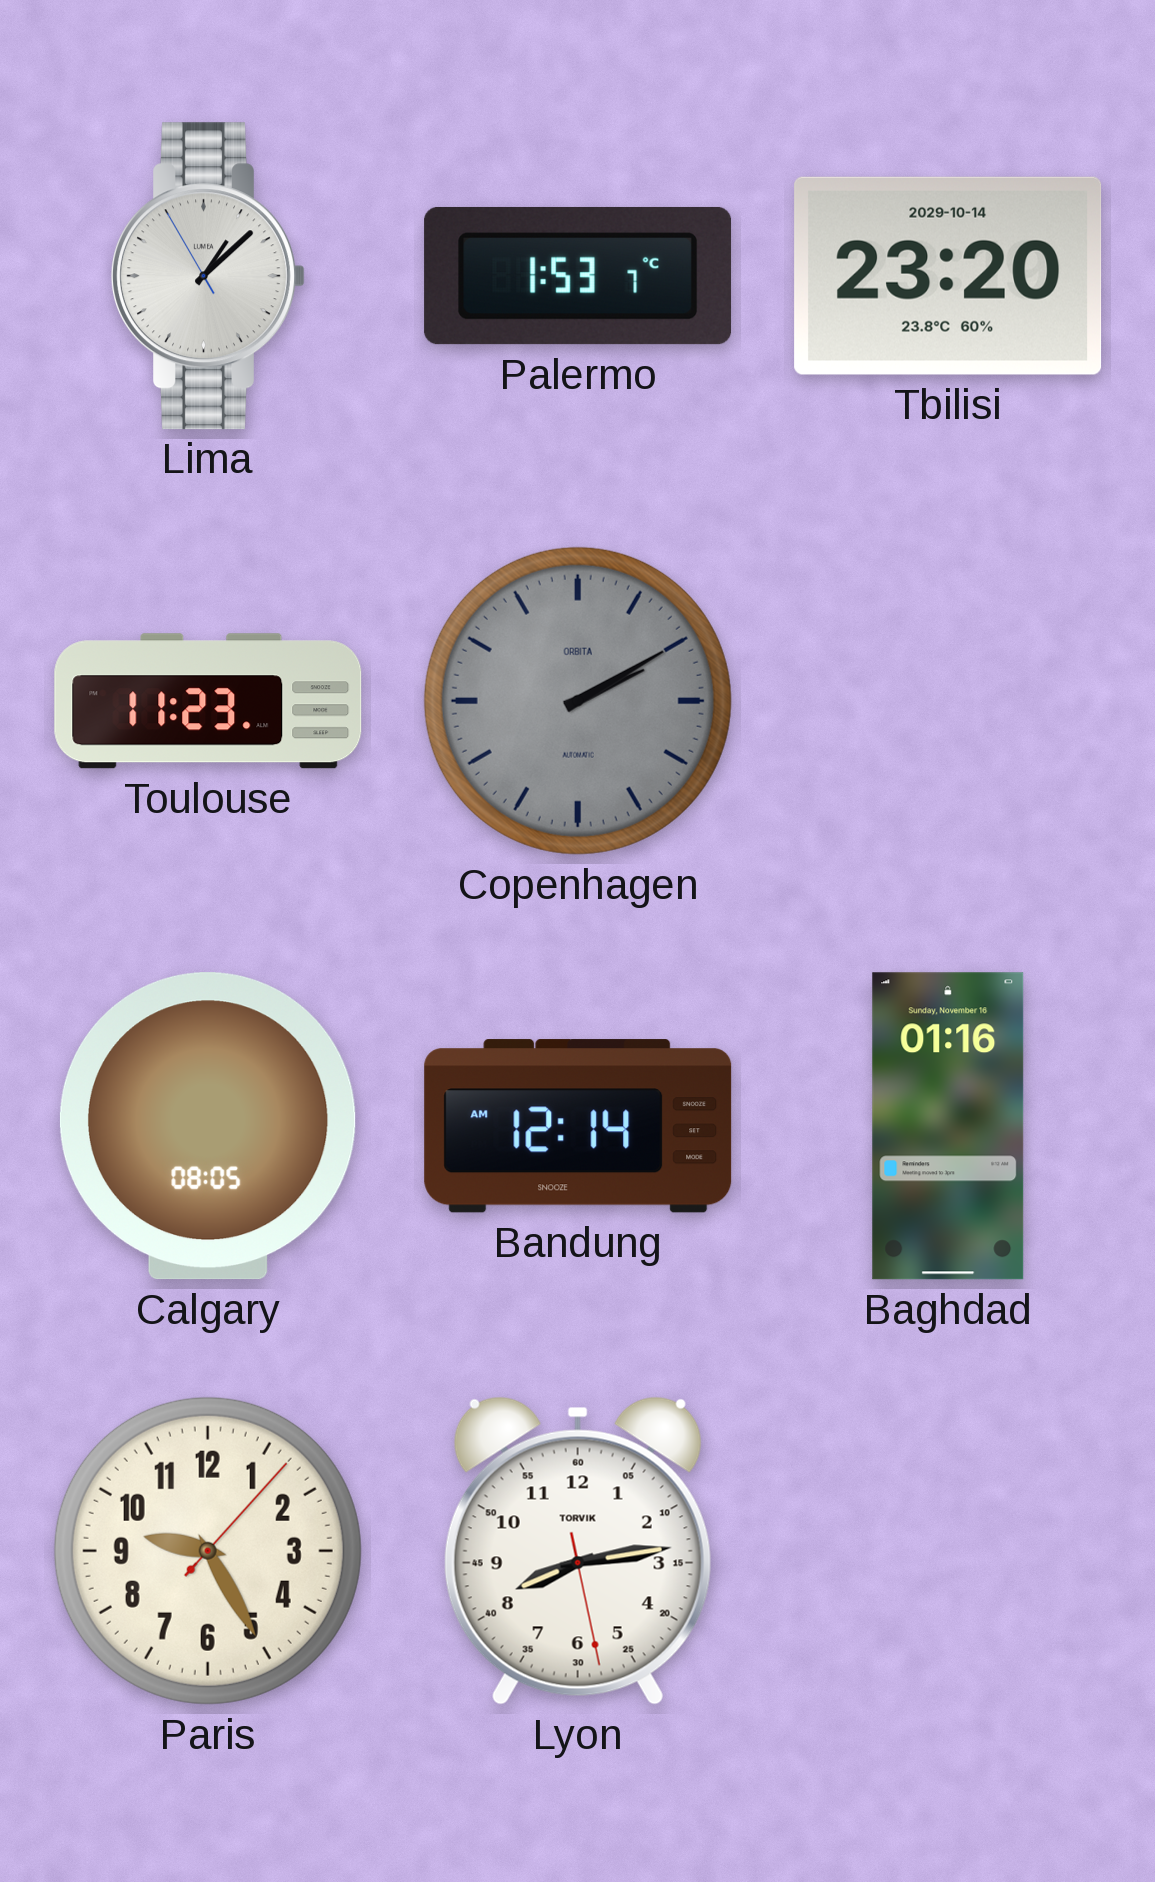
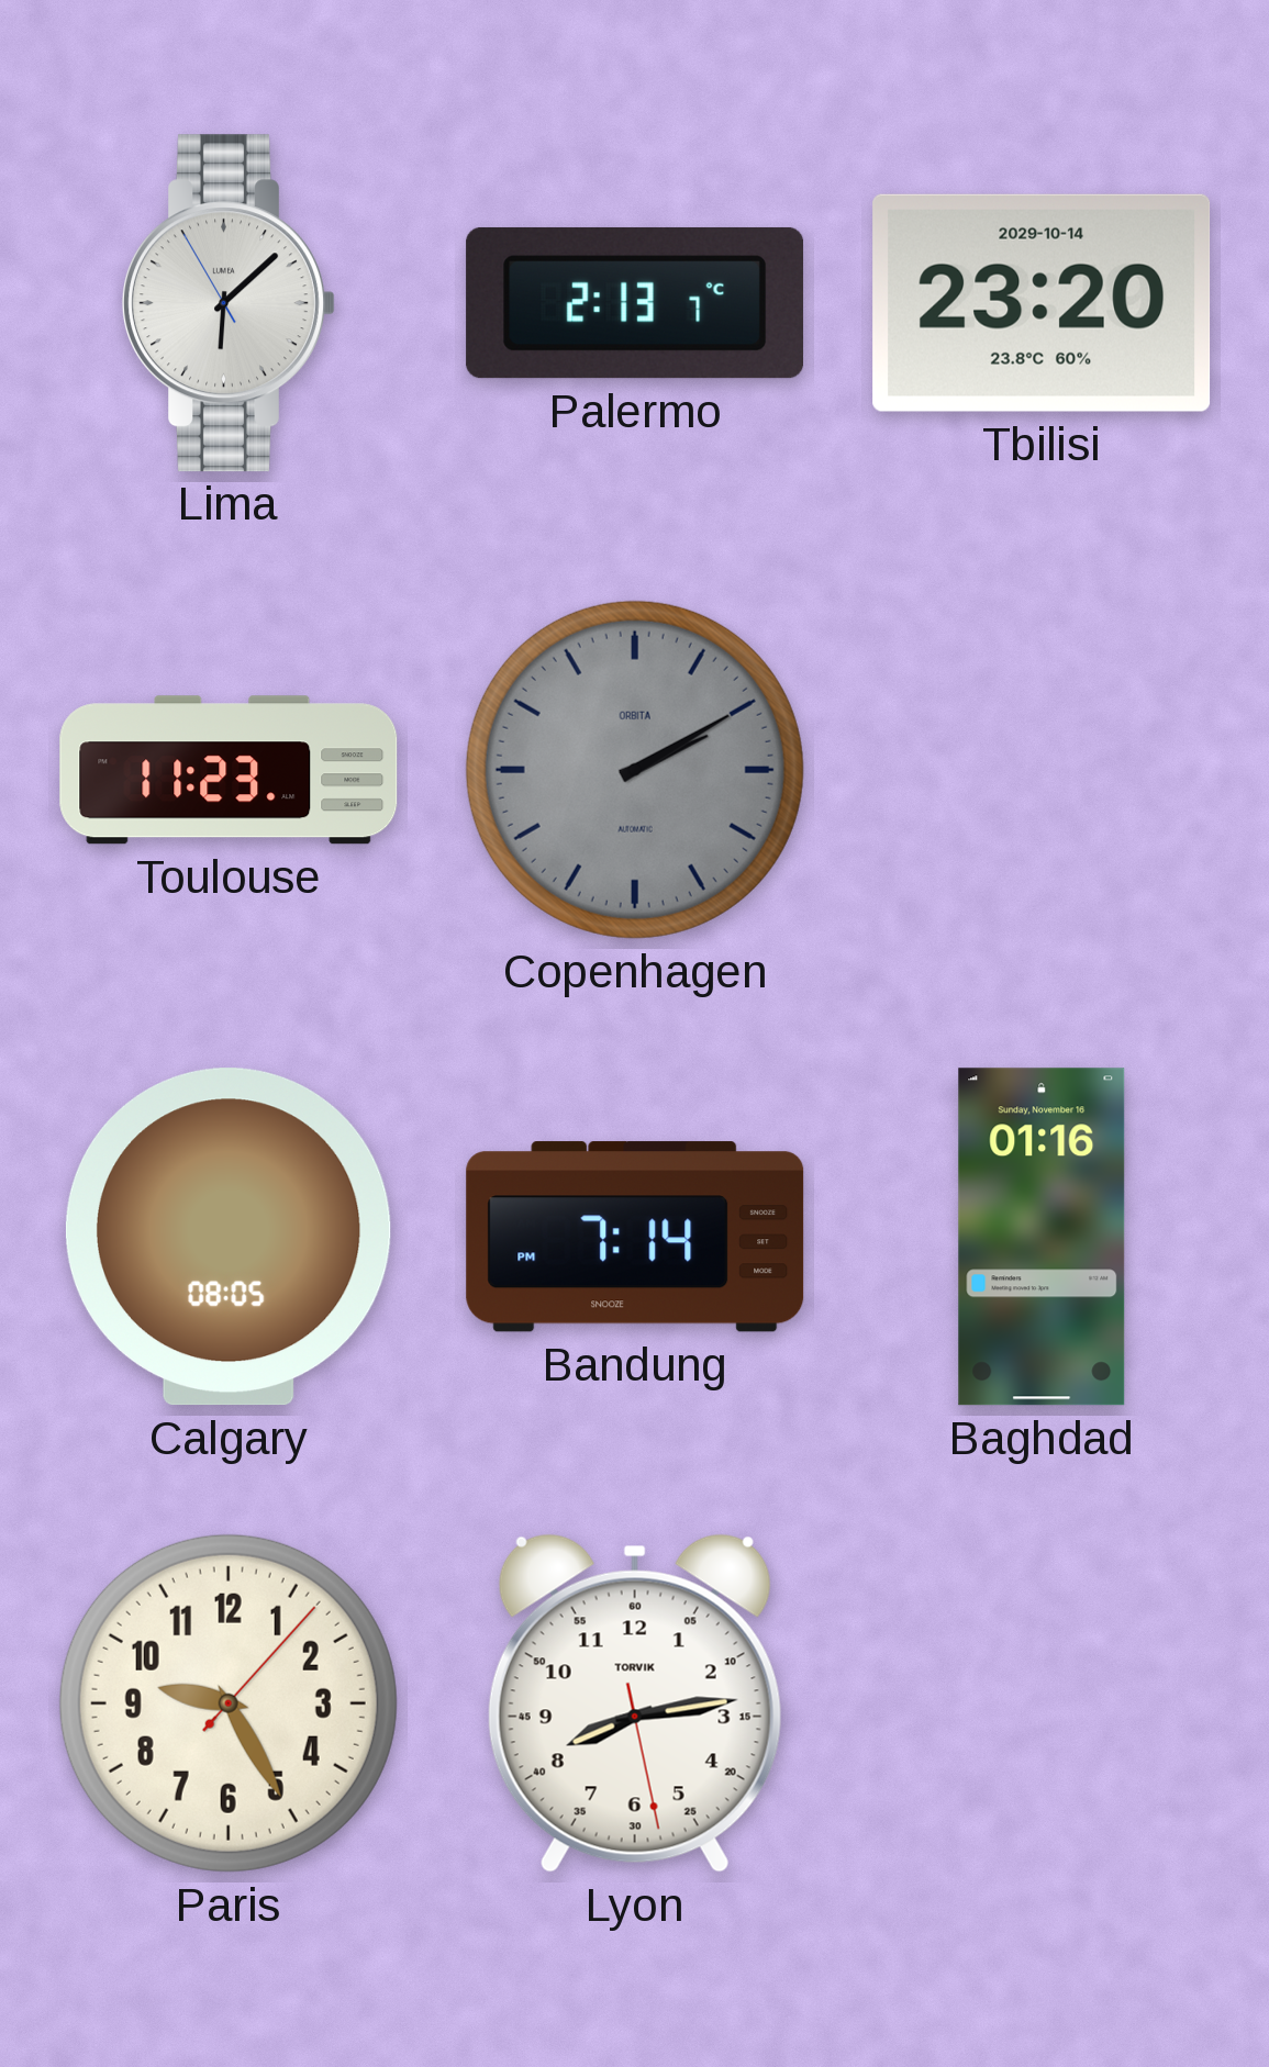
Lima: 1:07 -> 6:07 (229, 303)
Palermo: 1:53 -> 2:13 (635, 303)
Bandung: 12:14 -> 7:14 (635, 1237)
